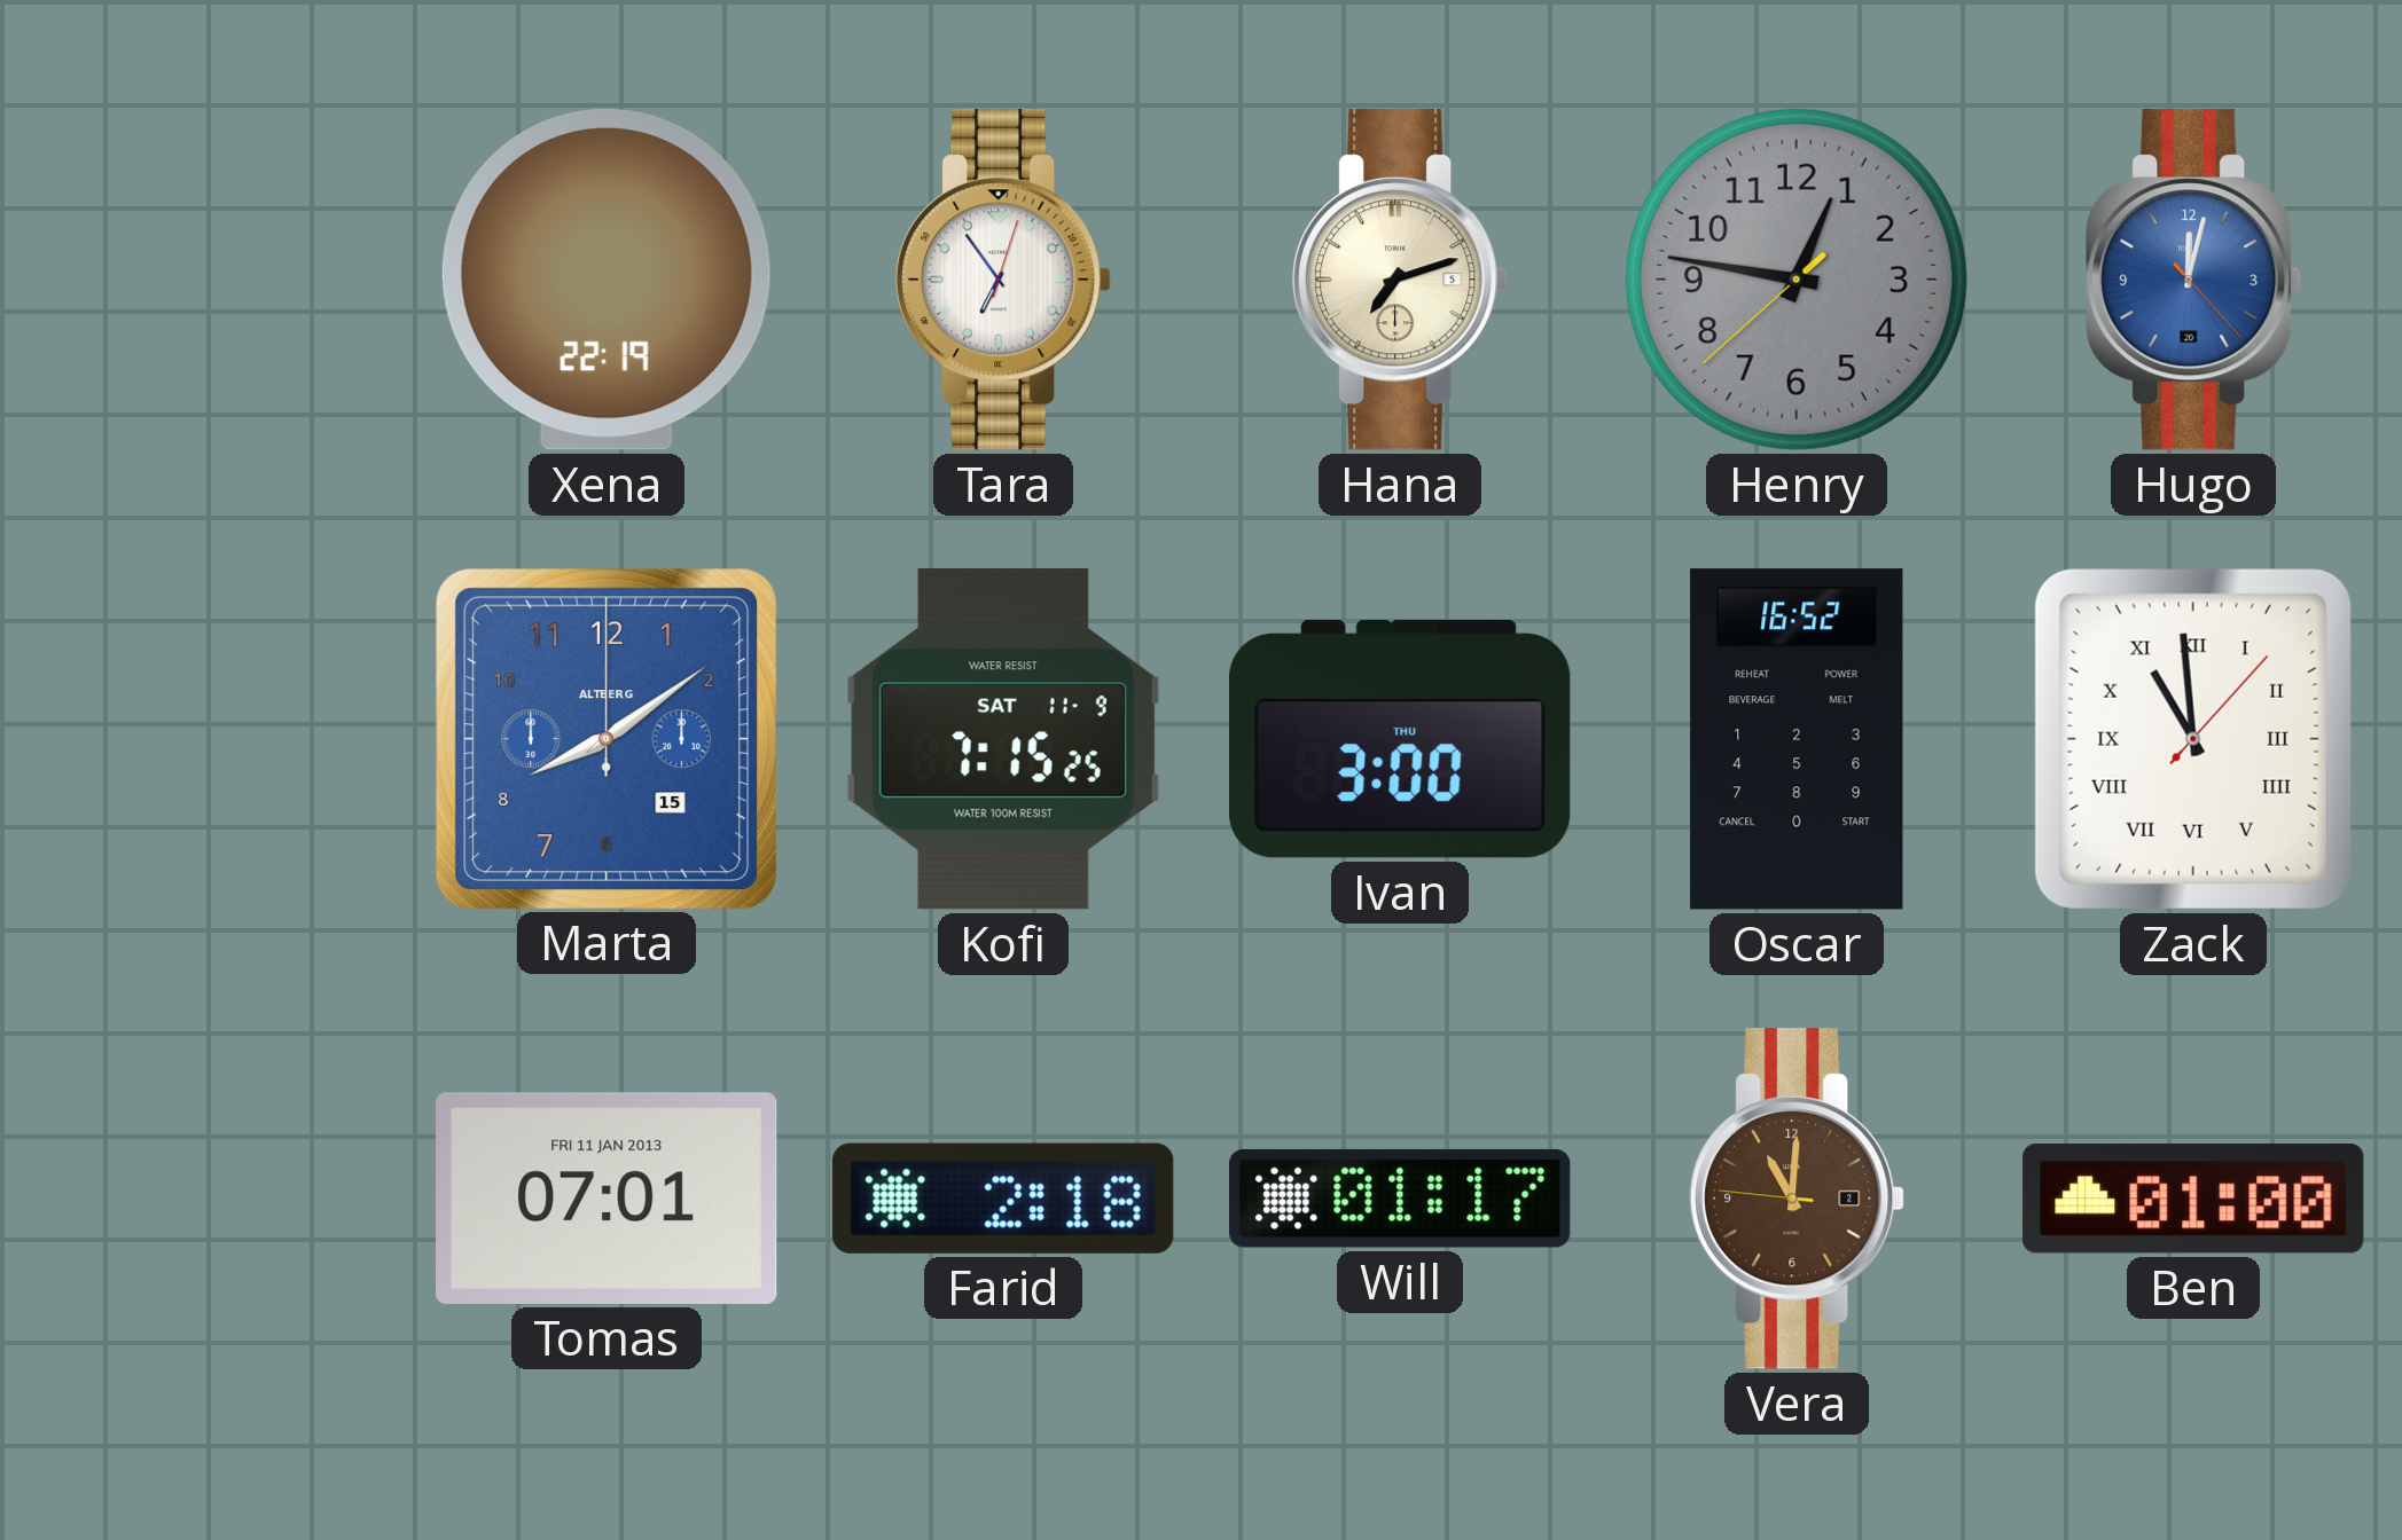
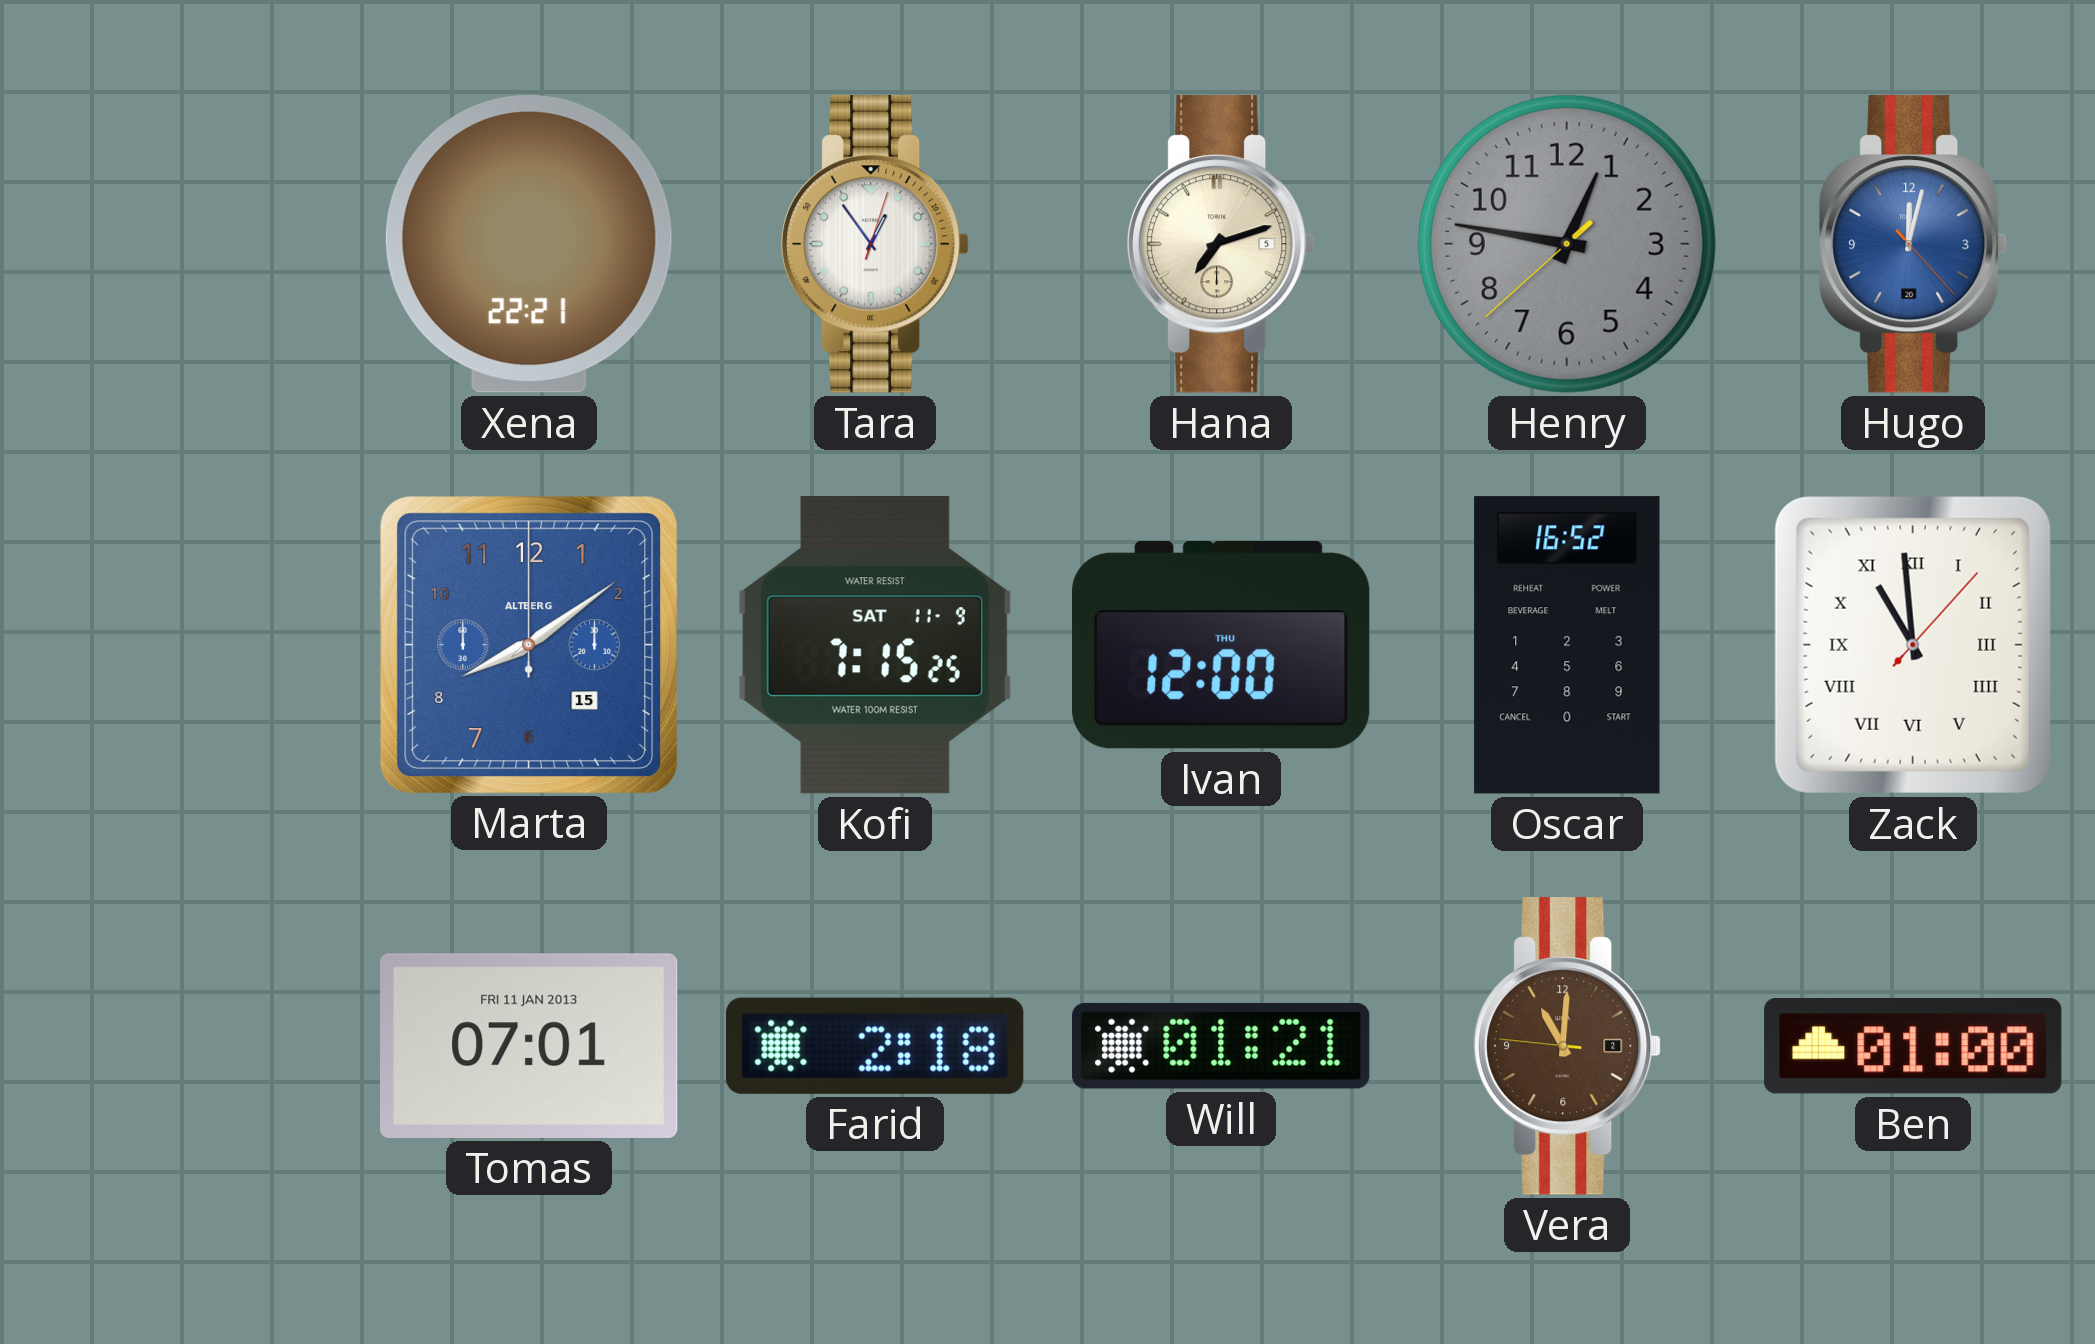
Xena: 22:19 -> 22:21 (529, 244)
Tara: 6:54 -> 12:54 (875, 244)
Ivan: 3:00 -> 12:00 (1222, 645)
Will: 01:17 -> 01:21 (1221, 1046)
